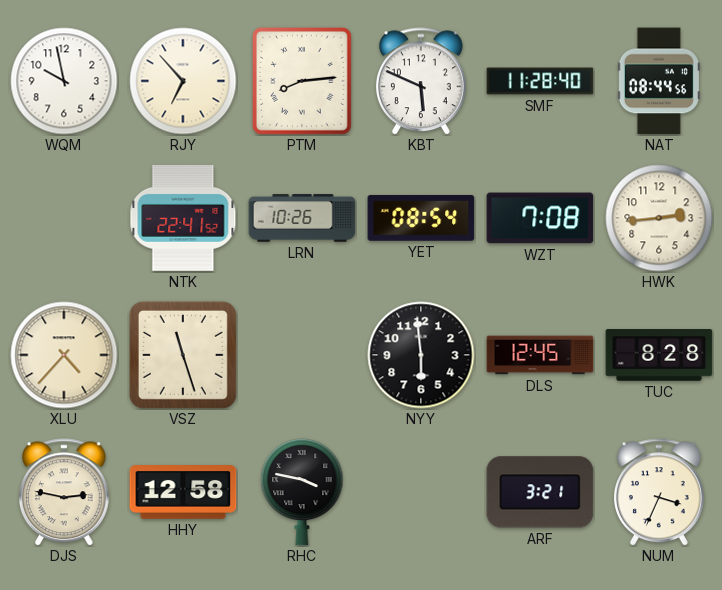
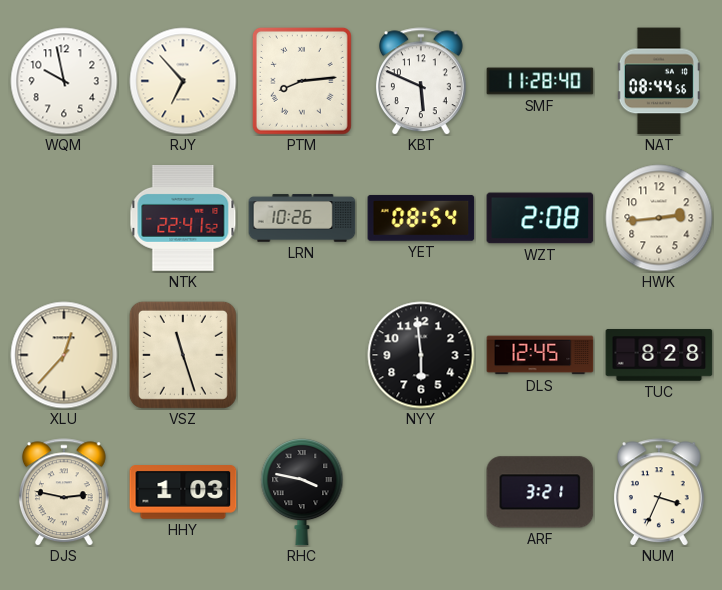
WZT: 7:08 -> 2:08 (540, 218)
XLU: 4:37 -> 12:37 (64, 355)
HHY: 12:58 -> 1:03 (183, 492)
